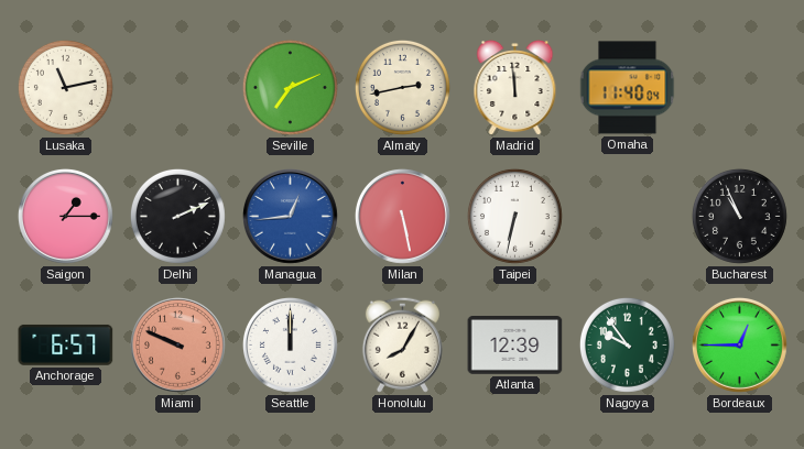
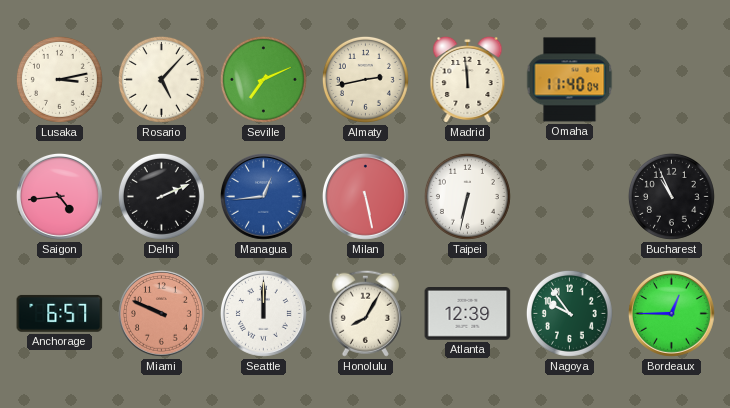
Lusaka: 11:13 -> 3:13 (59, 79)
Rosario: none -> 5:07 (161, 79)
Saigon: 1:15 -> 4:44 (59, 196)
